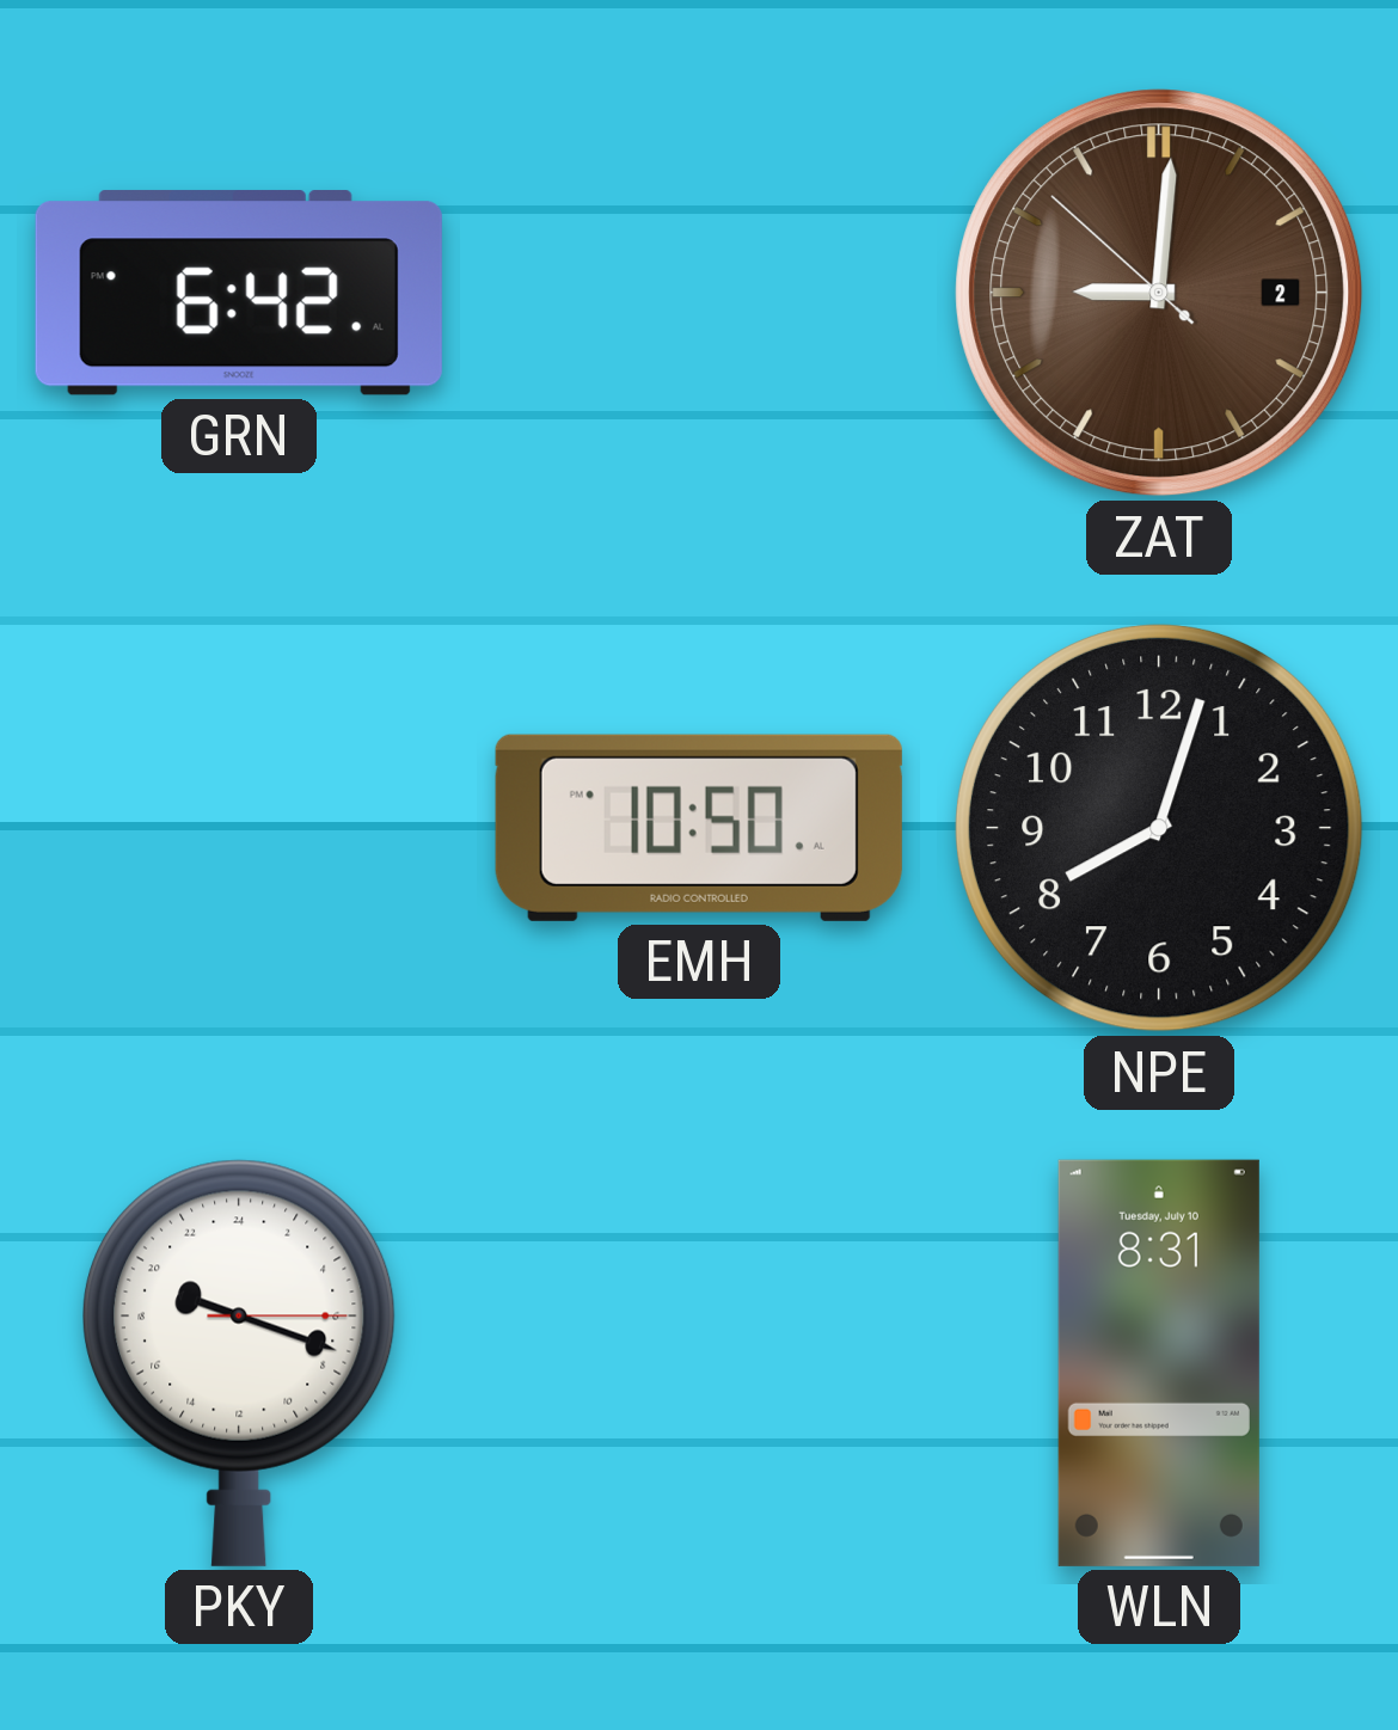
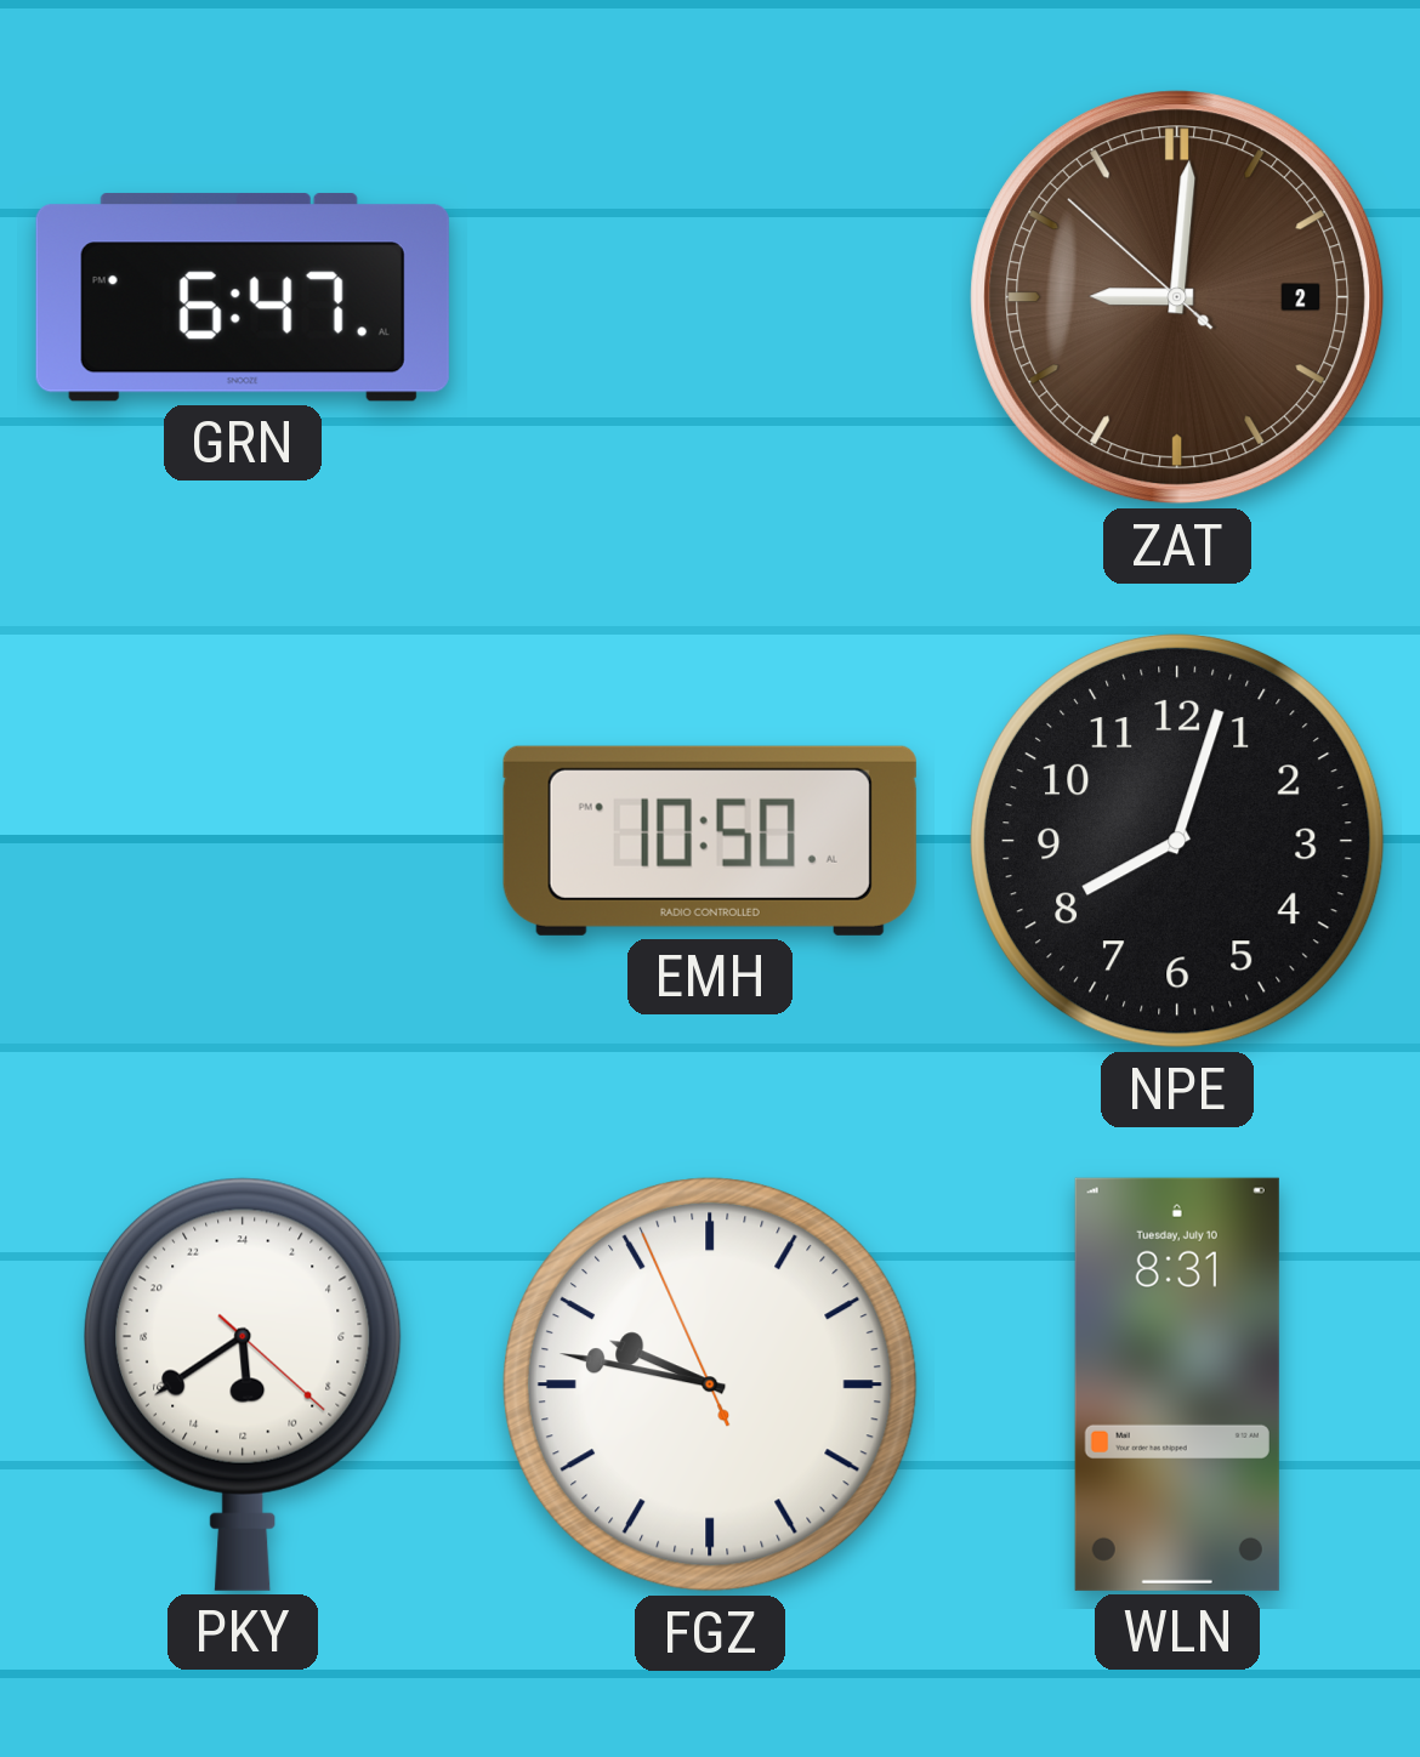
GRN: 6:42 -> 6:47 (243, 297)
PKY: 19:18 -> 11:39 (244, 1384)
FGZ: none -> 9:46 (710, 1384)
